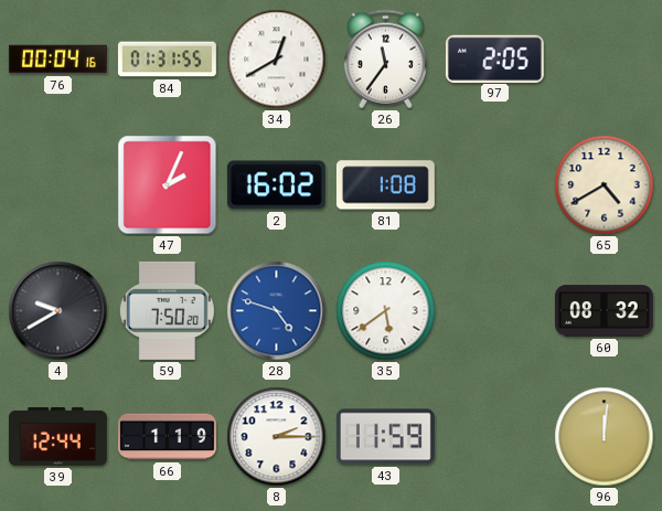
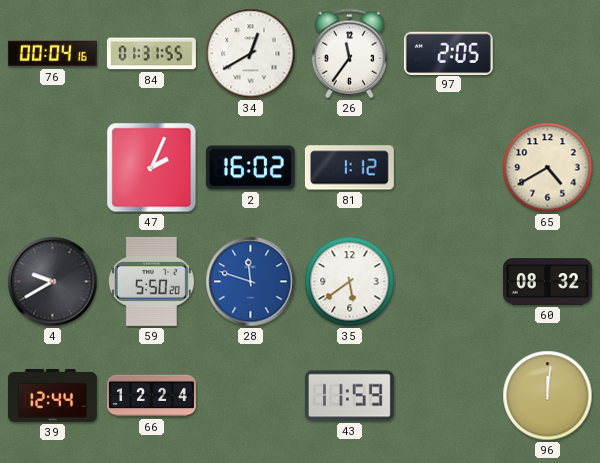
81: 1:08 -> 1:12 (349, 168)
59: 7:50 -> 5:50 (151, 281)
28: 4:48 -> 11:48 (251, 282)
66: 1:19 -> 12:24 (152, 396)
8: 2:15 -> none (277, 437)
